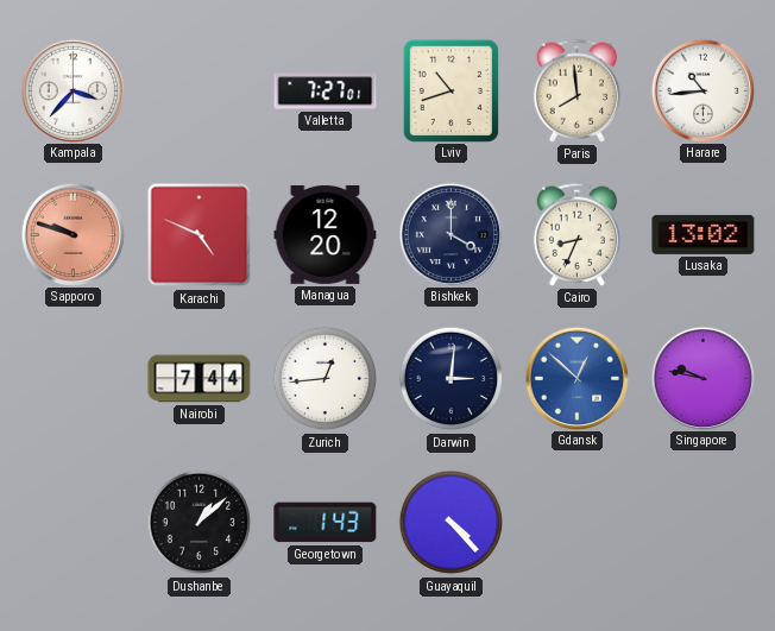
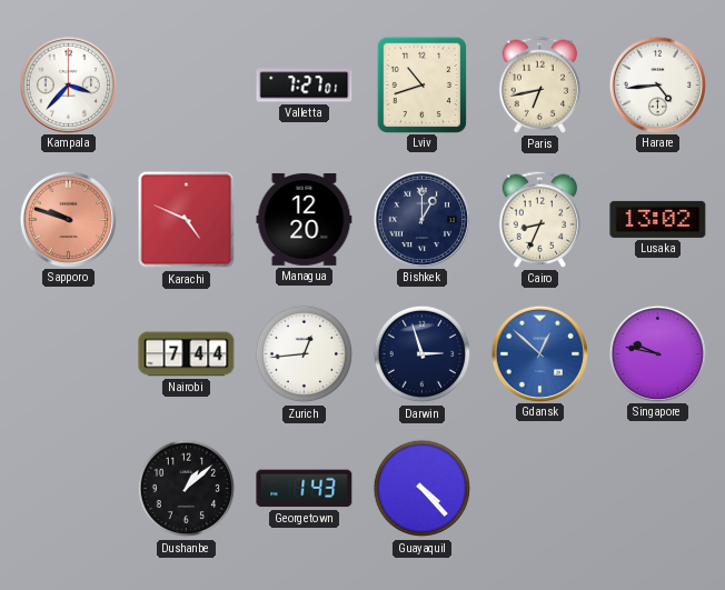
Paris: 7:59 -> 6:43 (540, 84)
Harare: 10:44 -> 4:44 (657, 84)
Bishkek: 4:00 -> 1:00 (421, 219)
Darwin: 3:01 -> 2:57 (423, 354)
